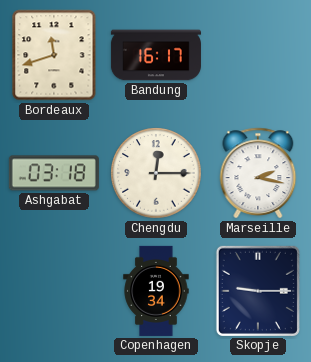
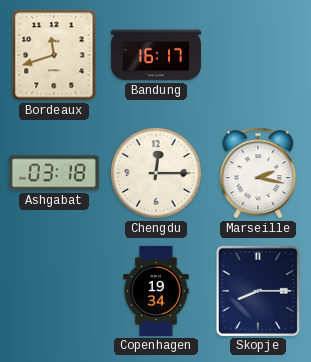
Skopje: 9:15 -> 8:15 (258, 291)
